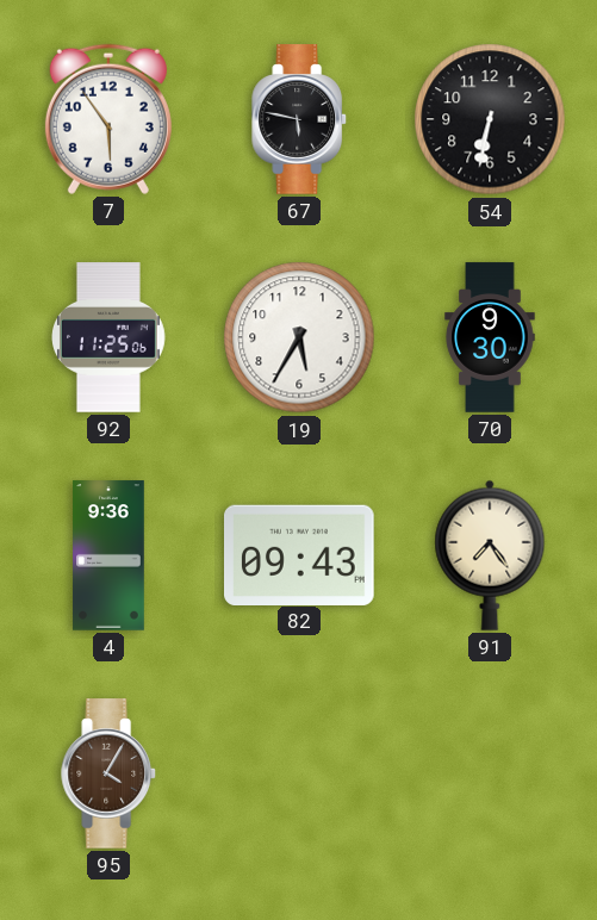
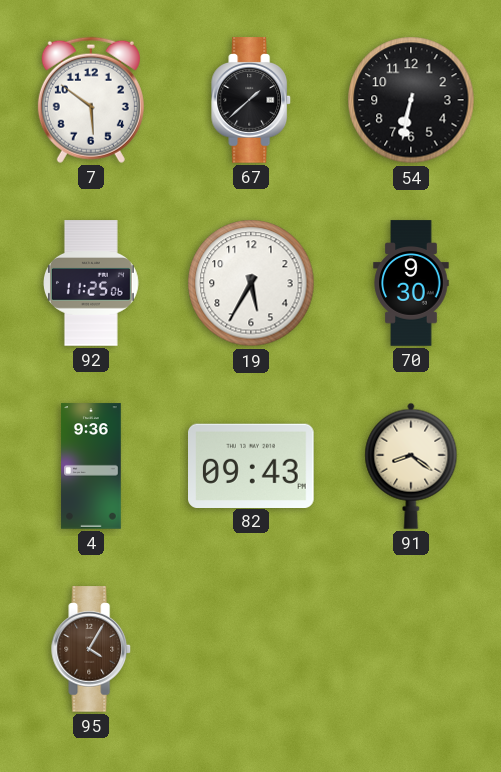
7: 5:54 -> 5:51 (91, 100)
67: 5:47 -> 1:38 (252, 100)
91: 7:24 -> 8:21 (411, 466)
